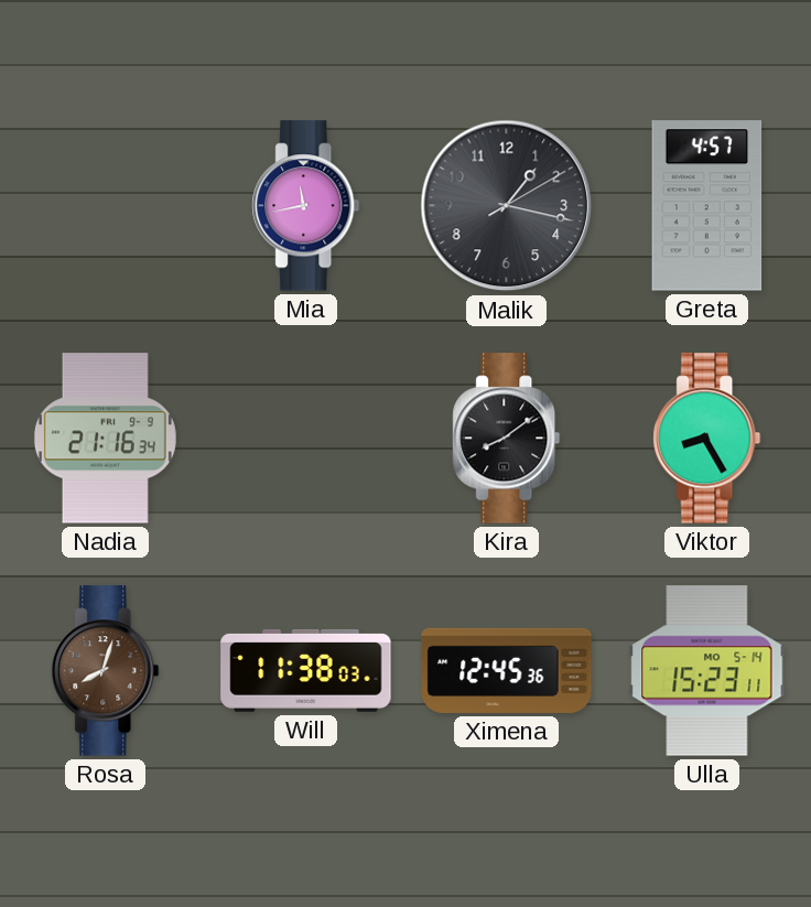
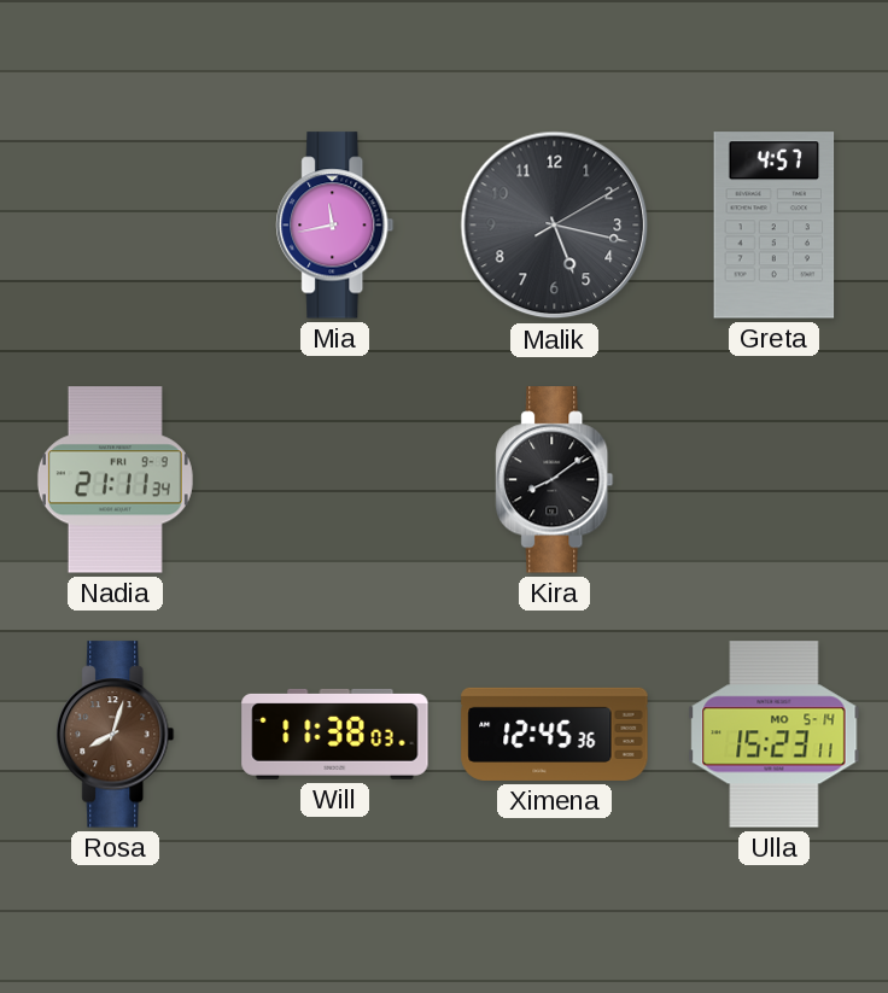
Malik: 1:17 -> 5:17 (555, 226)
Nadia: 21:16 -> 21:11 (115, 480)
Viktor: 8:25 -> none (707, 439)
